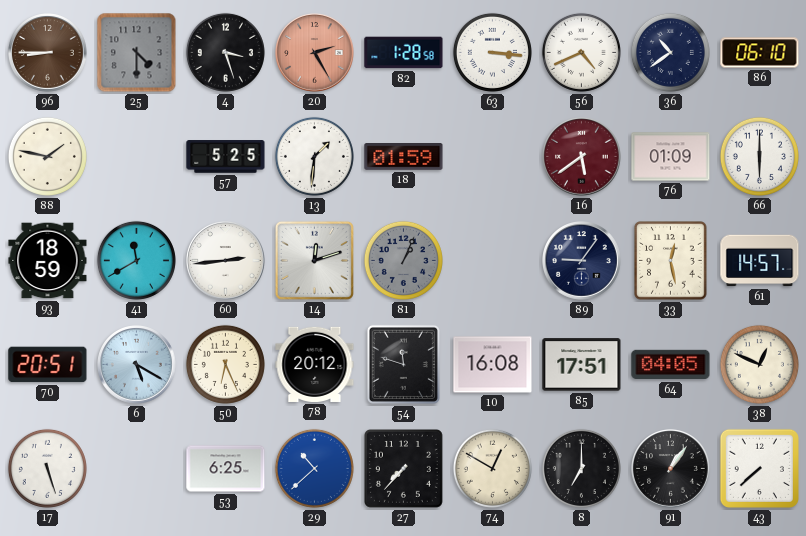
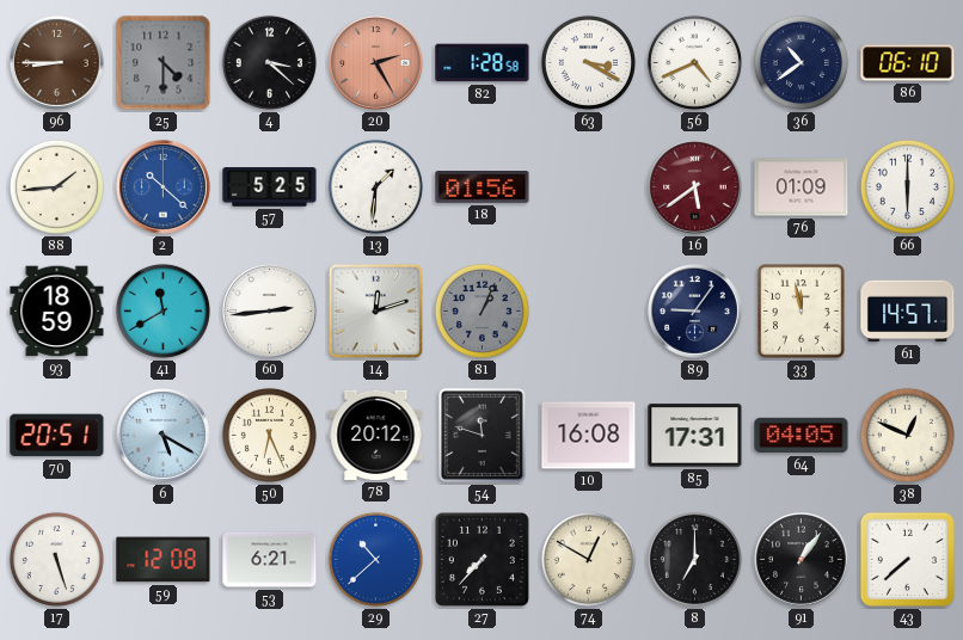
4: 3:27 -> 3:22 (269, 62)
63: 3:16 -> 3:20 (588, 62)
88: 1:47 -> 1:44 (56, 186)
2: none -> 10:22 (164, 187)
18: 01:59 -> 01:56 (483, 187)
33: 12:28 -> 11:58 (802, 312)
85: 17:51 -> 17:31 (695, 436)
59: none -> 12:08 (164, 560)
53: 6:25 -> 6:21 (270, 560)
